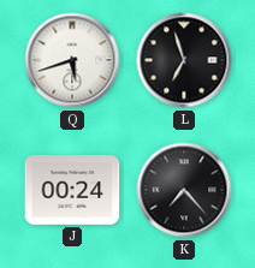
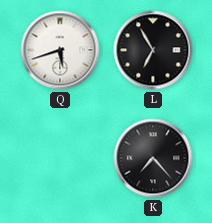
L: 6:57 -> 6:55 (153, 50)
J: 00:24 -> none (72, 191)
